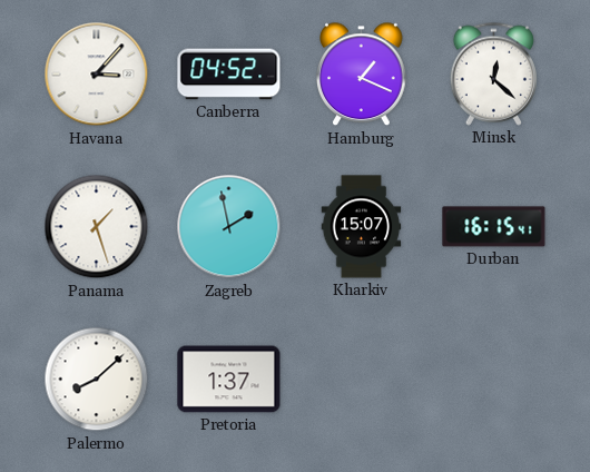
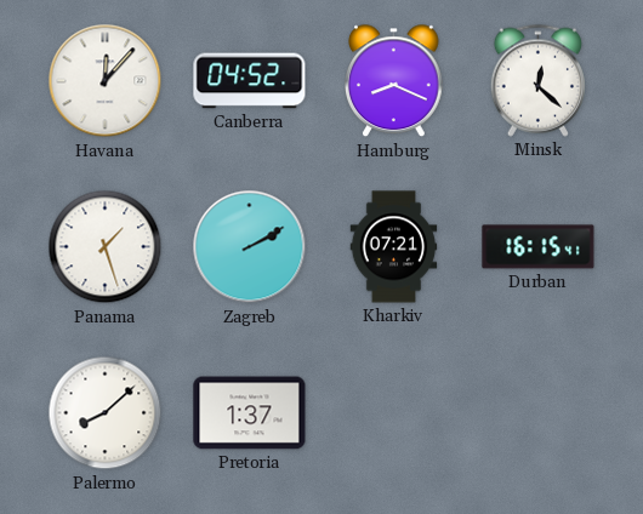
Havana: 3:07 -> 12:07 (106, 81)
Hamburg: 1:19 -> 8:19 (394, 81)
Zagreb: 1:58 -> 2:10 (250, 247)
Kharkiv: 15:07 -> 07:21 (394, 247)
